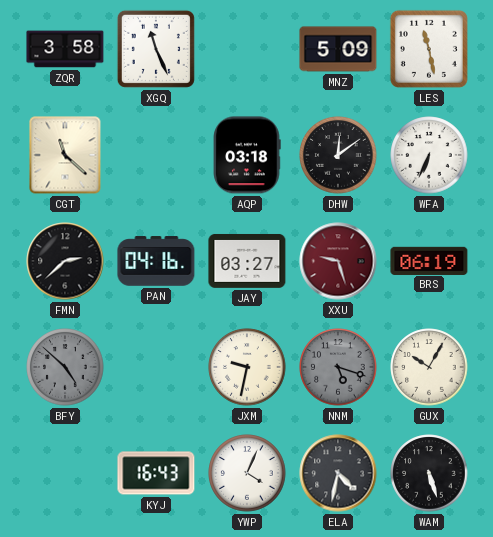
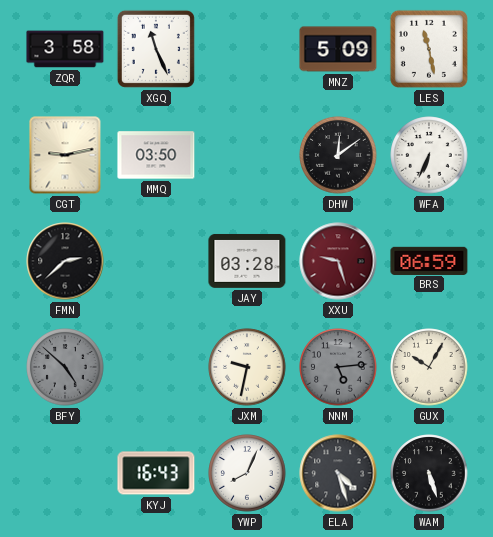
CGT: 11:22 -> 9:13 (65, 155)
MMQ: none -> 03:50 (156, 155)
AQP: 03:18 -> none (247, 155)
PAN: 04:16 -> none (156, 261)
JAY: 03:27 -> 03:28 (247, 261)
BRS: 06:19 -> 06:59 (429, 260)
NNM: 5:18 -> 5:14 (338, 367)
YWP: 4:04 -> 8:04 (247, 473)
ELA: 4:32 -> 4:27 (338, 473)
